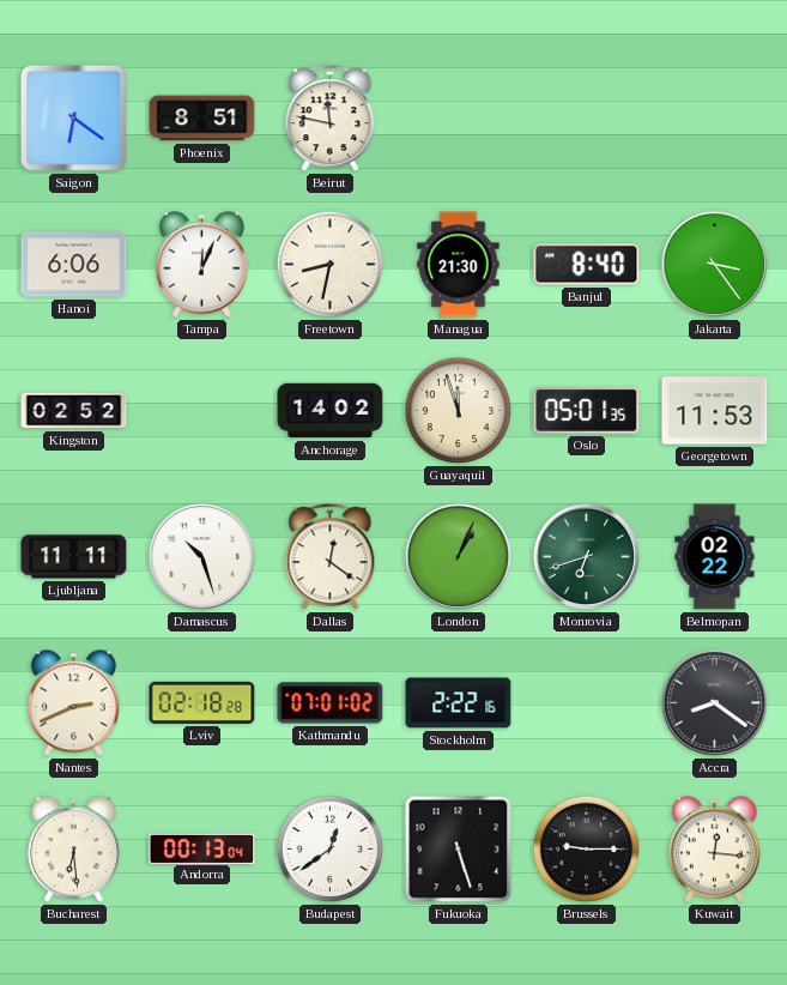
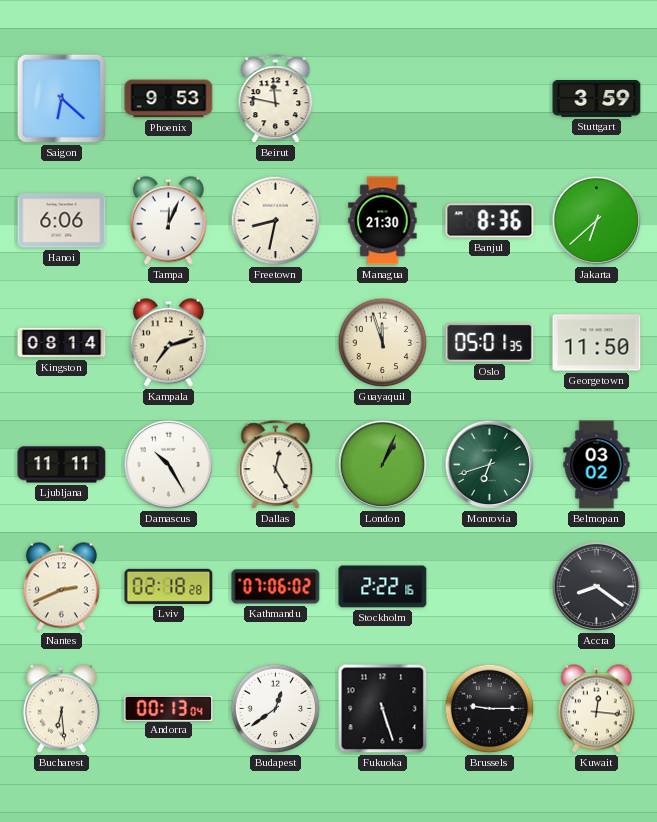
Saigon: 6:21 -> 6:22 (61, 98)
Phoenix: 8:51 -> 9:53 (169, 99)
Stuttgart: none -> 3:59 (597, 99)
Banjul: 8:40 -> 8:36 (490, 221)
Jakarta: 3:24 -> 6:38 (597, 221)
Kingston: 02:52 -> 08:14 (62, 343)
Kampala: none -> 7:12 (168, 343)
Anchorage: 14:02 -> none (331, 411)
Georgetown: 11:53 -> 11:50 (597, 343)
Damascus: 10:27 -> 10:25 (169, 465)
Dallas: 12:21 -> 12:25 (276, 465)
Belmopan: 02:22 -> 03:02 (597, 465)
Kathmandu: 07:01 -> 07:06 (276, 587)
